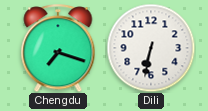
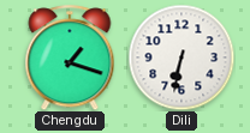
Chengdu: 7:18 -> 1:18 (70, 58)
